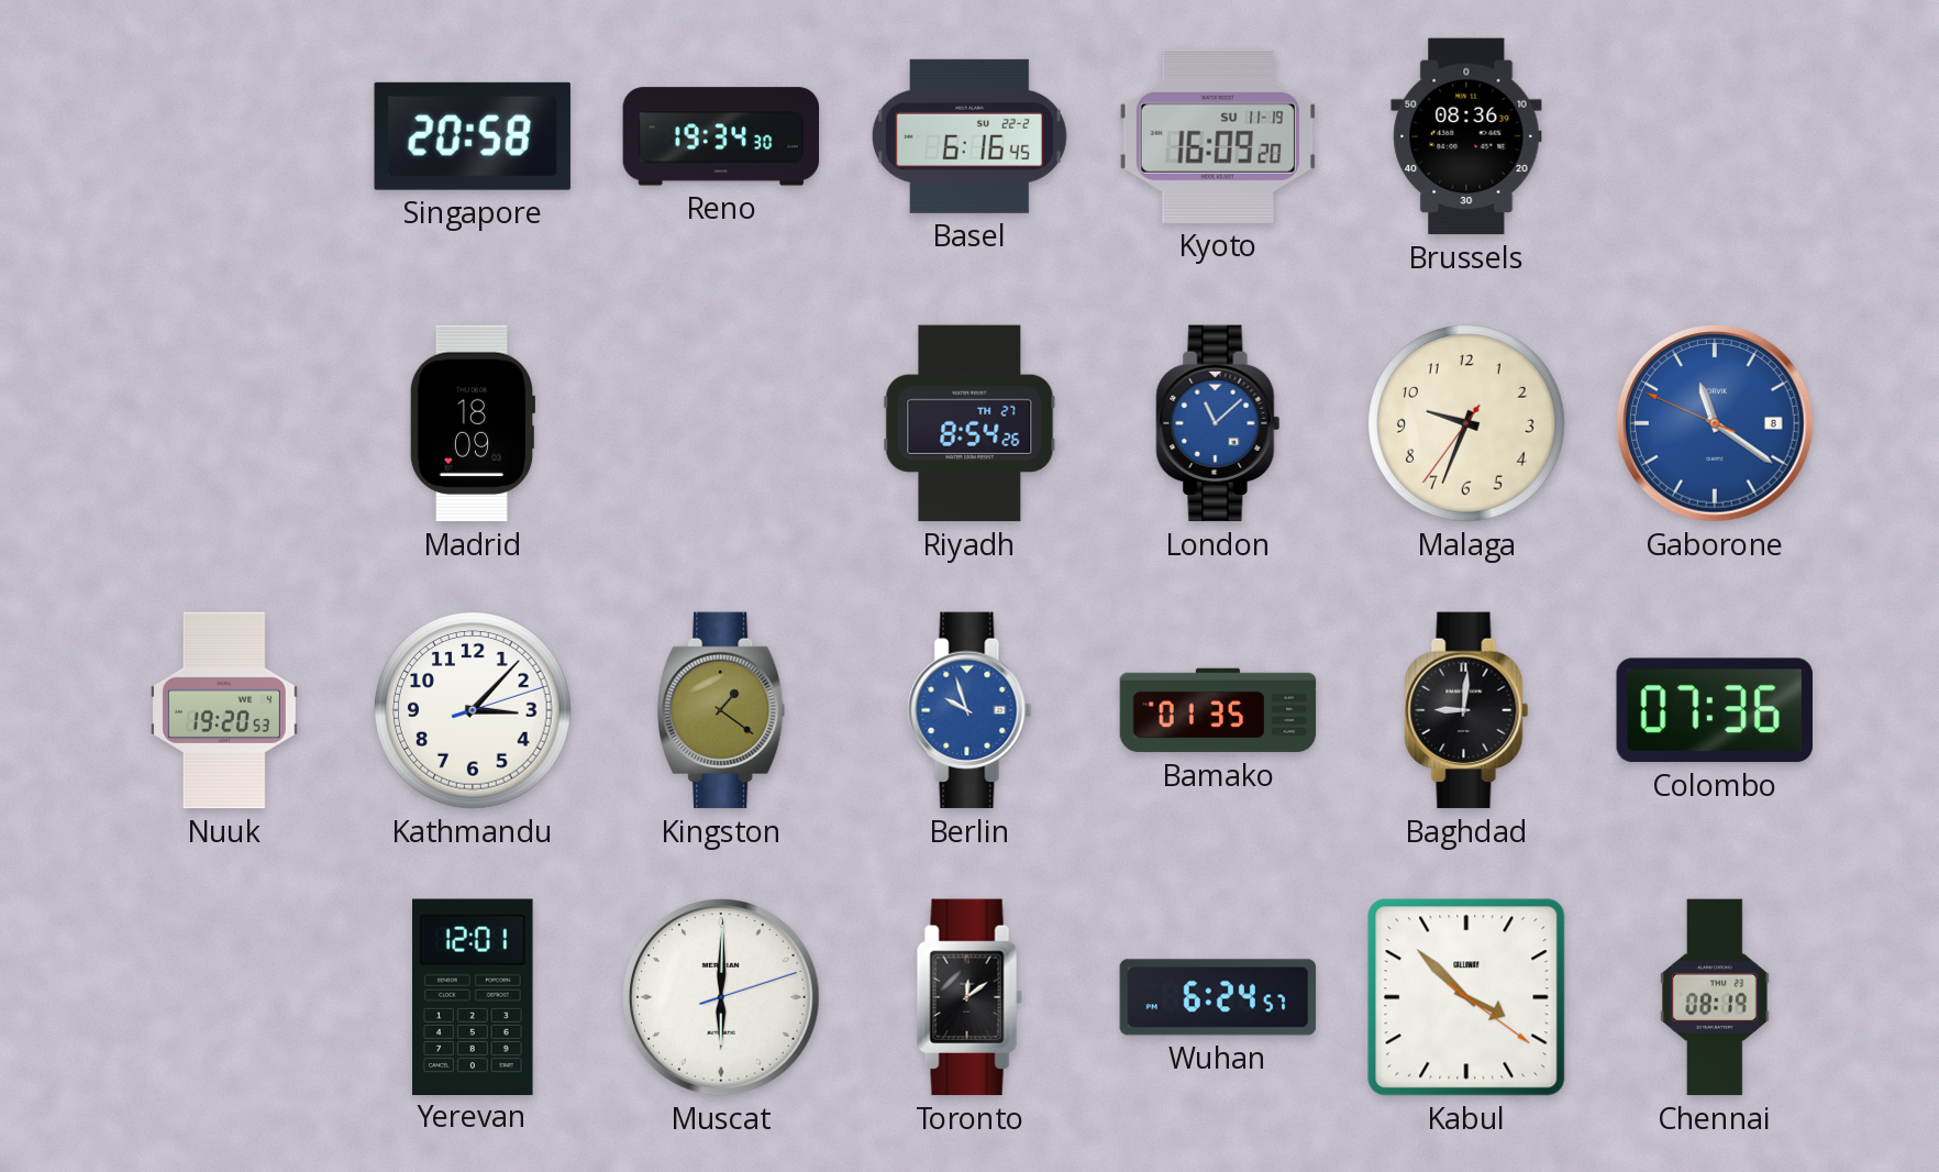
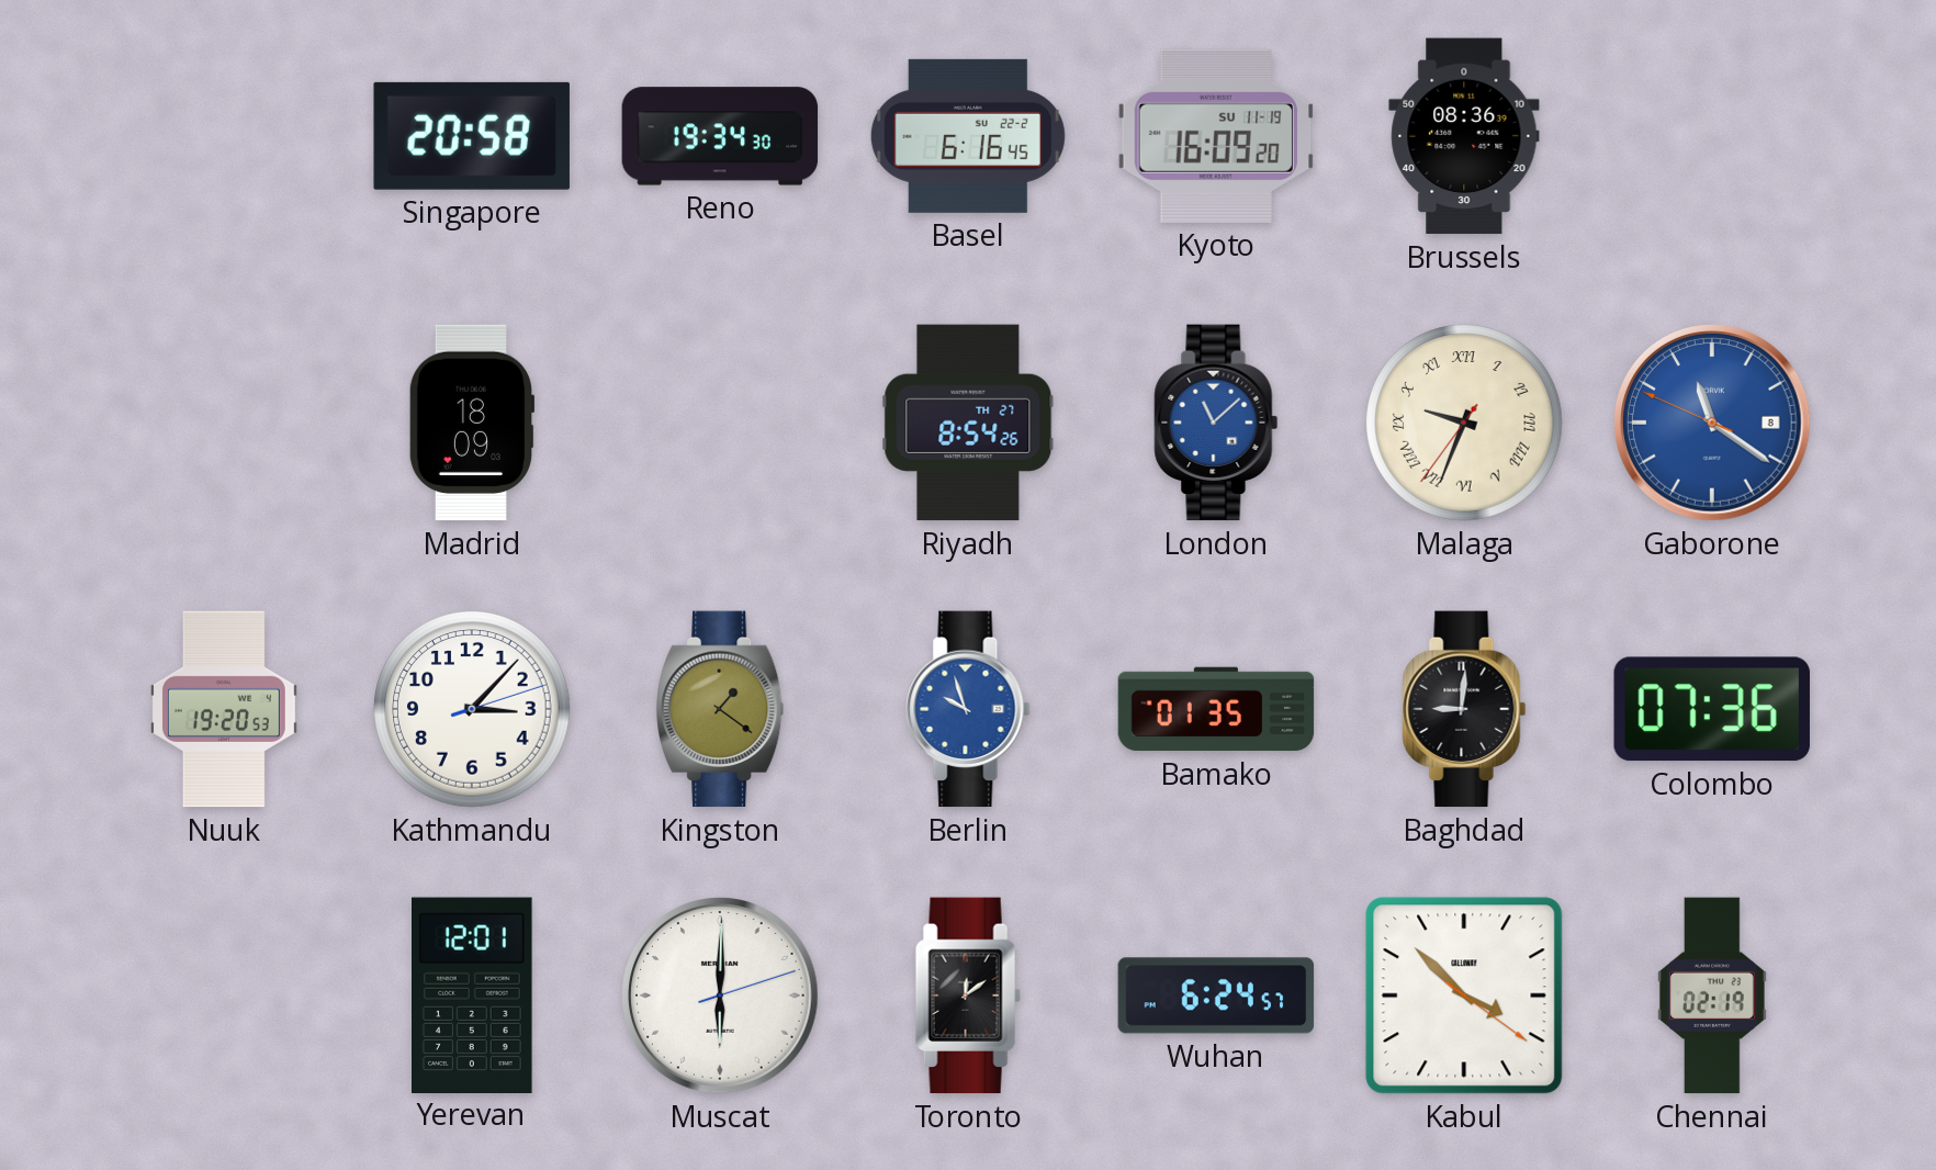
Malaga numerals: Arabic -> Roman (1464, 423)
Chennai: 08:19 -> 02:19 (1712, 995)
